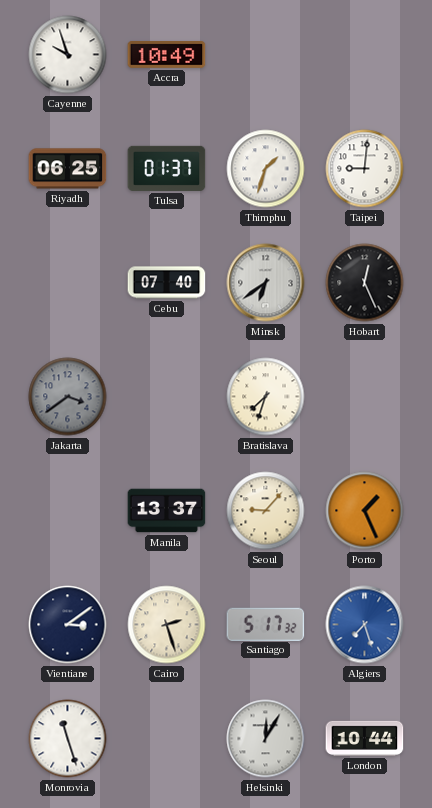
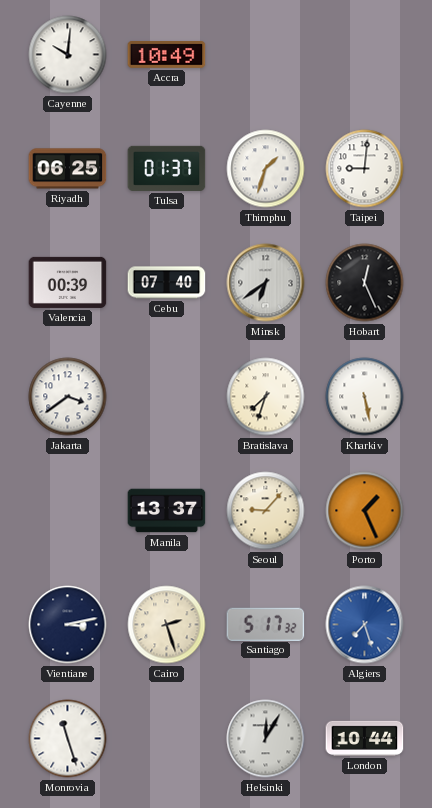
Cayenne: 9:57 -> 10:01 (68, 55)
Valencia: none -> 00:39 (68, 282)
Jakarta dial: grey -> white (68, 397)
Kharkiv: none -> 5:28 (365, 397)
Vientiane: 3:09 -> 3:13 (68, 625)
